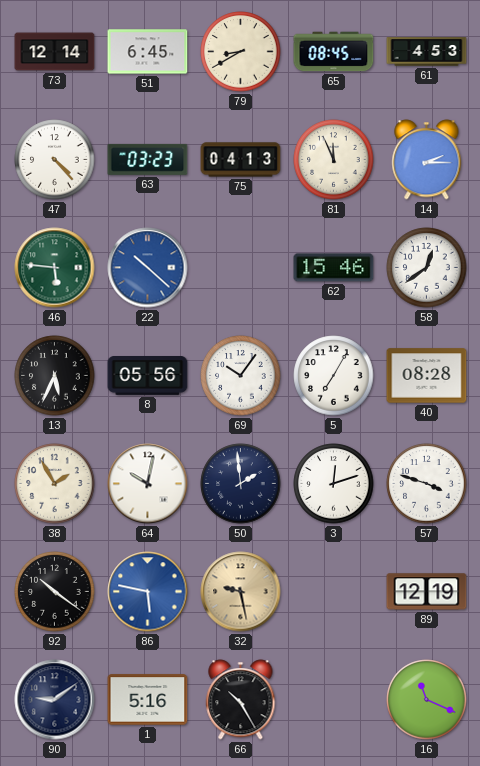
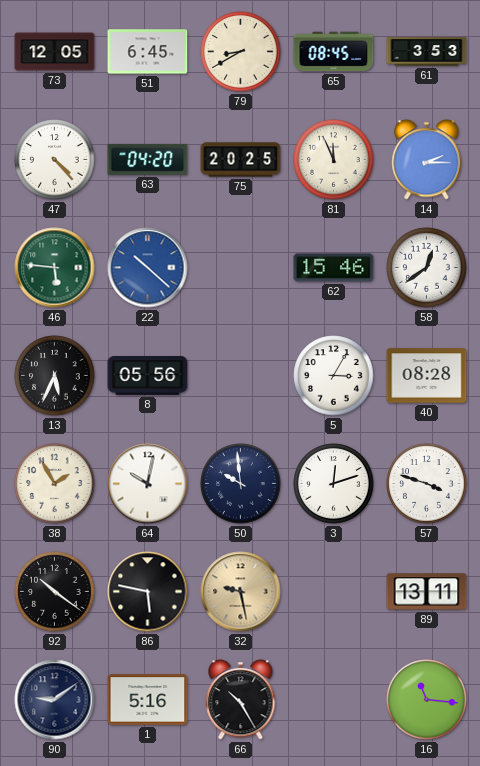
73: 12:14 -> 12:05 (55, 52)
61: 4:53 -> 3:53 (427, 52)
63: 03:23 -> 04:20 (148, 159)
75: 04:13 -> 20:25 (241, 160)
69: 10:06 -> none (241, 376)
5: 7:05 -> 3:05 (334, 376)
50: 1:59 -> 9:59 (241, 484)
86 dial: blue -> black (148, 592)
89: 12:19 -> 13:11 (427, 592)
16: 11:19 -> 11:16 (427, 700)
